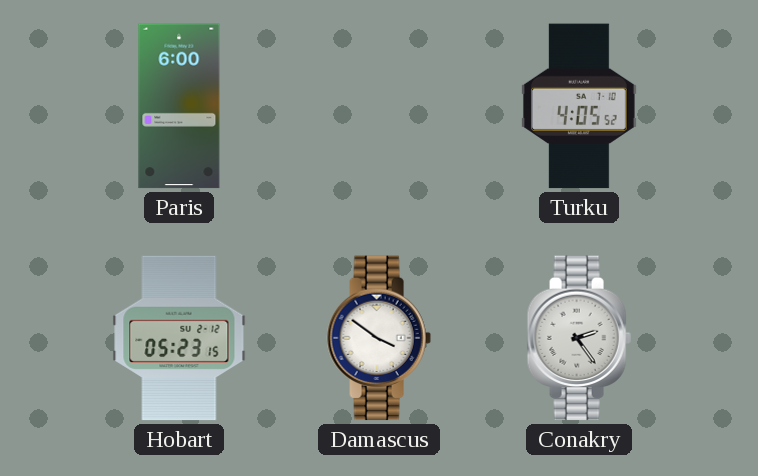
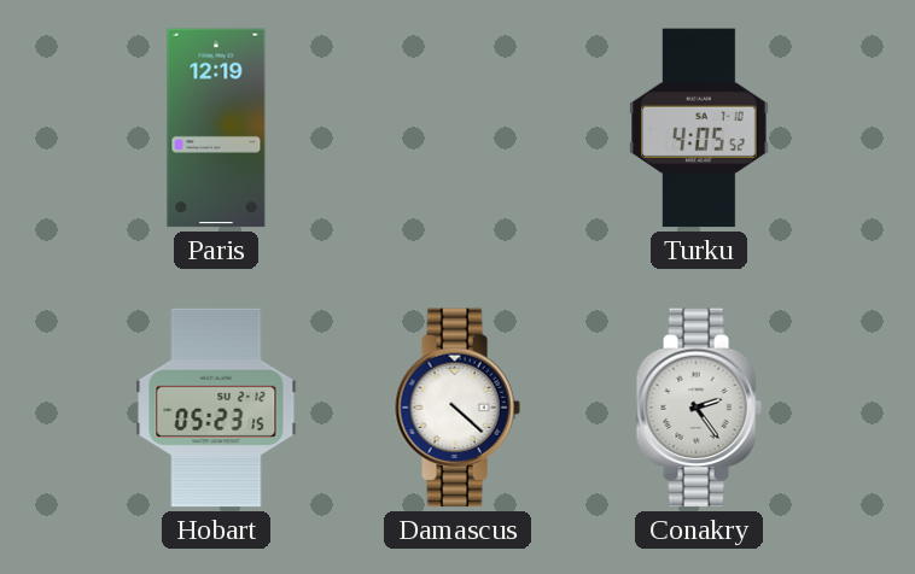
Paris: 6:00 -> 12:19 (216, 128)
Damascus: 3:51 -> 4:22 (457, 408)
